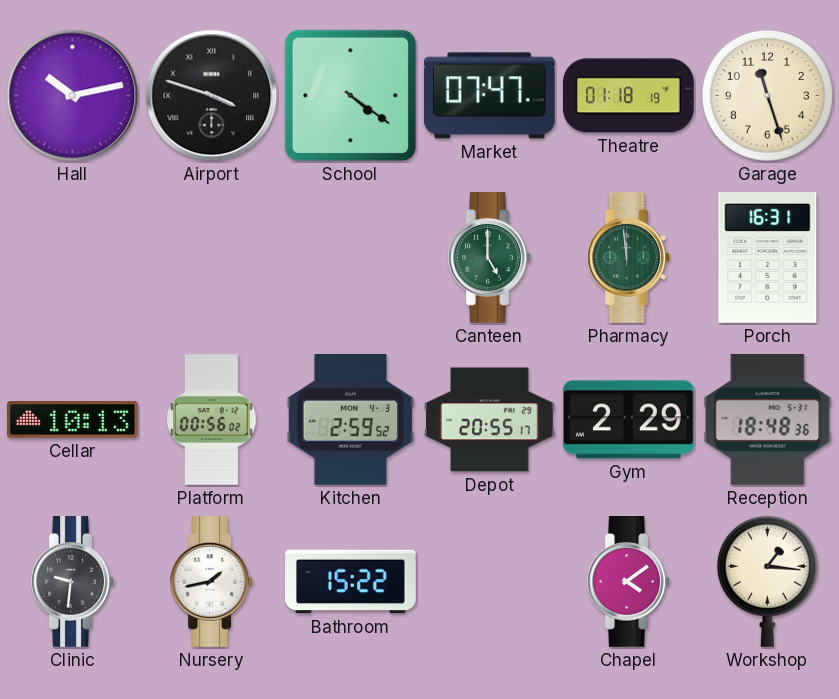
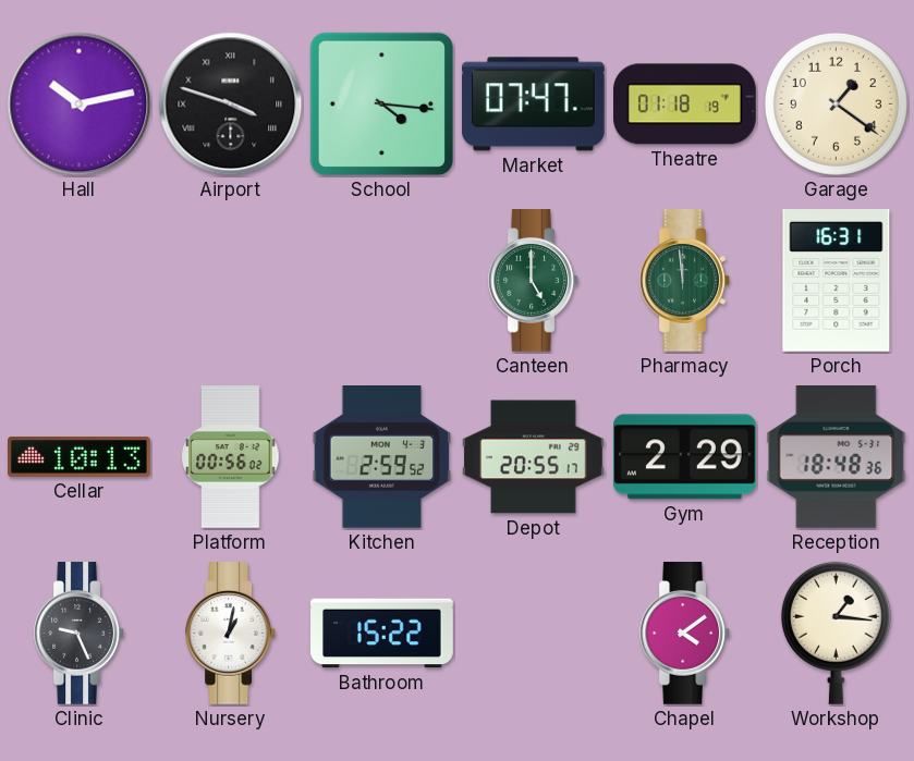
School: 4:21 -> 4:16 (381, 103)
Garage: 11:27 -> 1:21 (836, 103)
Clinic: 9:31 -> 9:26 (78, 634)
Nursery: 1:43 -> 1:02 (230, 634)
